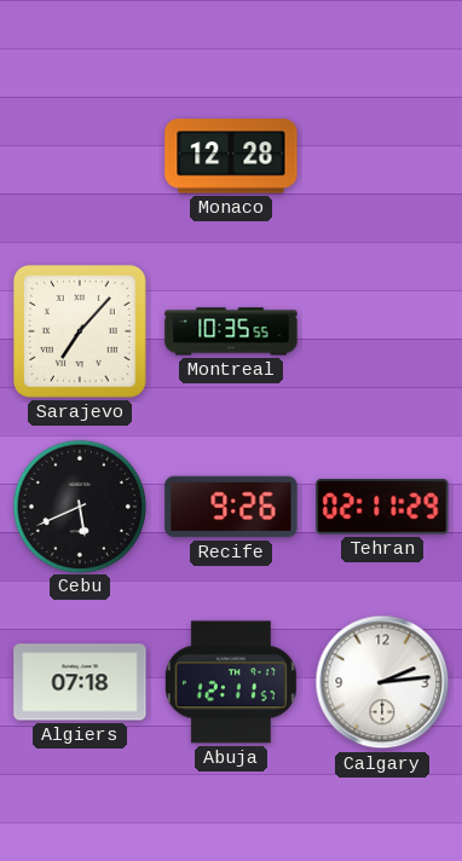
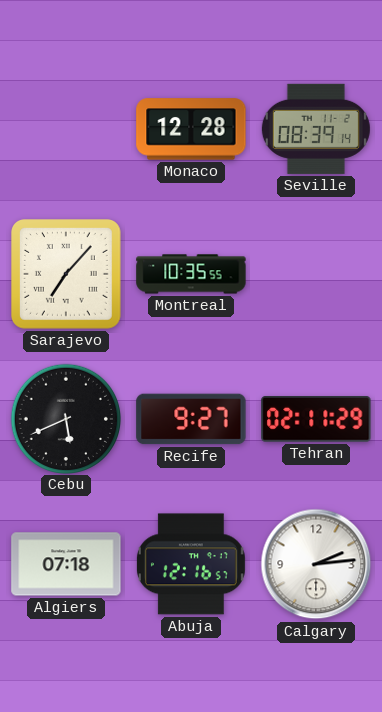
Seville: none -> 08:39 (316, 129)
Recife: 9:26 -> 9:27 (191, 419)
Abuja: 12:11 -> 12:16 (191, 564)
